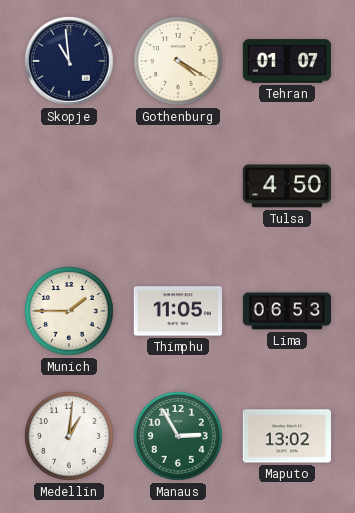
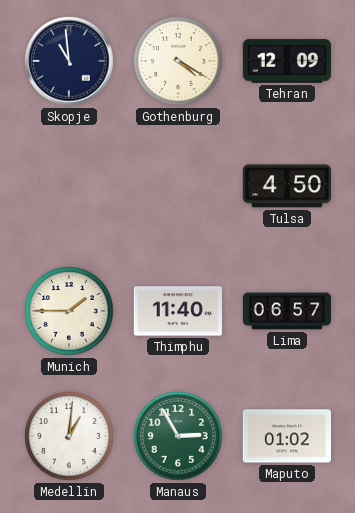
Tehran: 01:07 -> 12:09 (287, 61)
Thimphu: 11:05 -> 11:40 (178, 311)
Lima: 06:53 -> 06:57 (286, 311)
Maputo: 13:02 -> 01:02 (287, 436)
